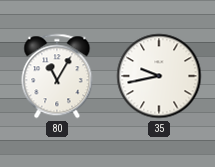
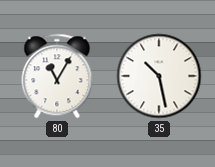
35: 9:43 -> 10:28 (159, 76)
